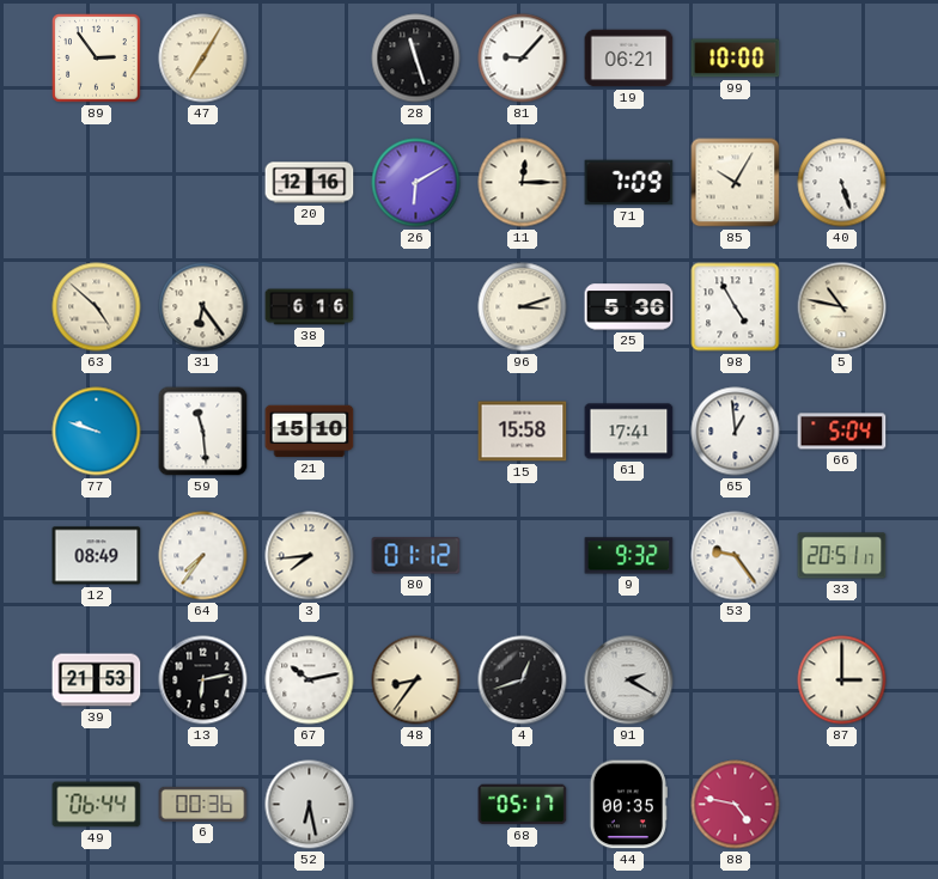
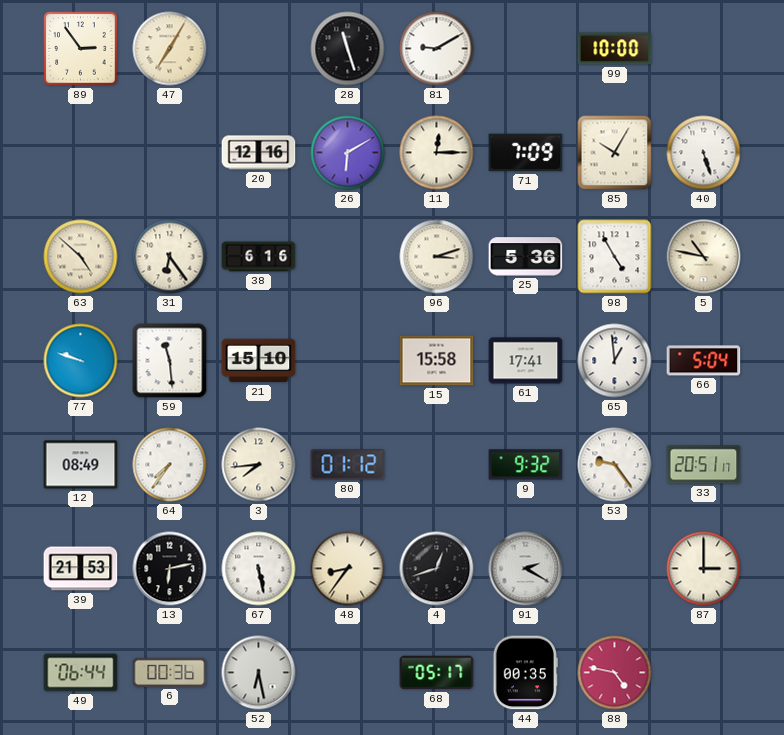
81: 9:07 -> 9:10 (437, 49)
19: 06:21 -> none (629, 59)
67: 10:13 -> 5:28 (259, 569)
